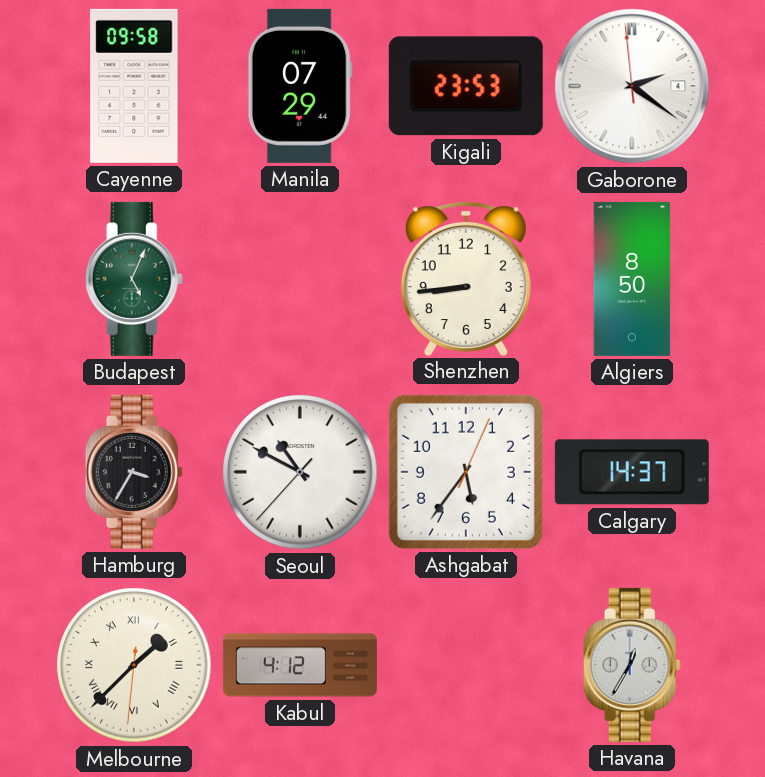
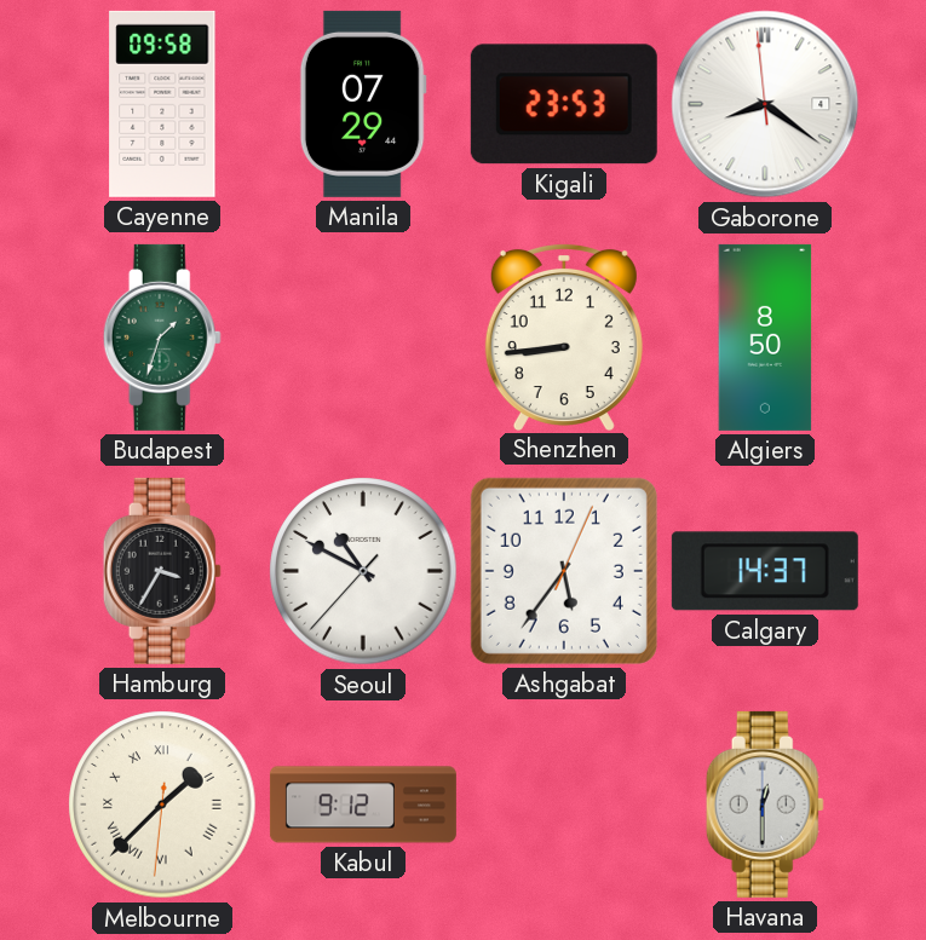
Gaborone: 2:20 -> 8:20 (765, 104)
Budapest: 5:04 -> 1:33 (162, 338)
Kabul: 4:12 -> 9:12 (363, 805)
Havana: 12:35 -> 12:30 (765, 805)
